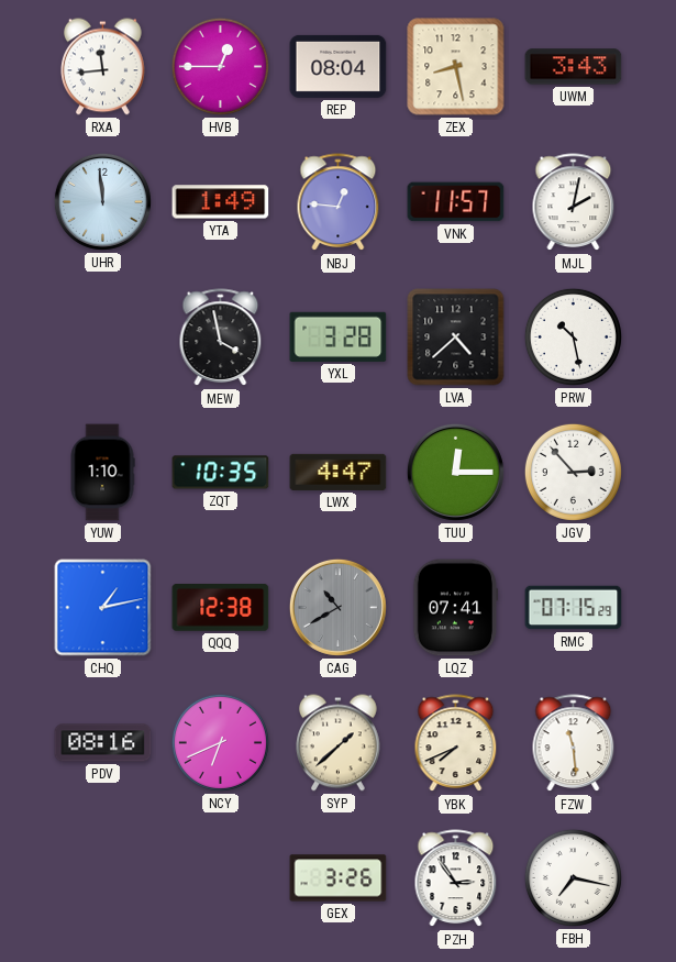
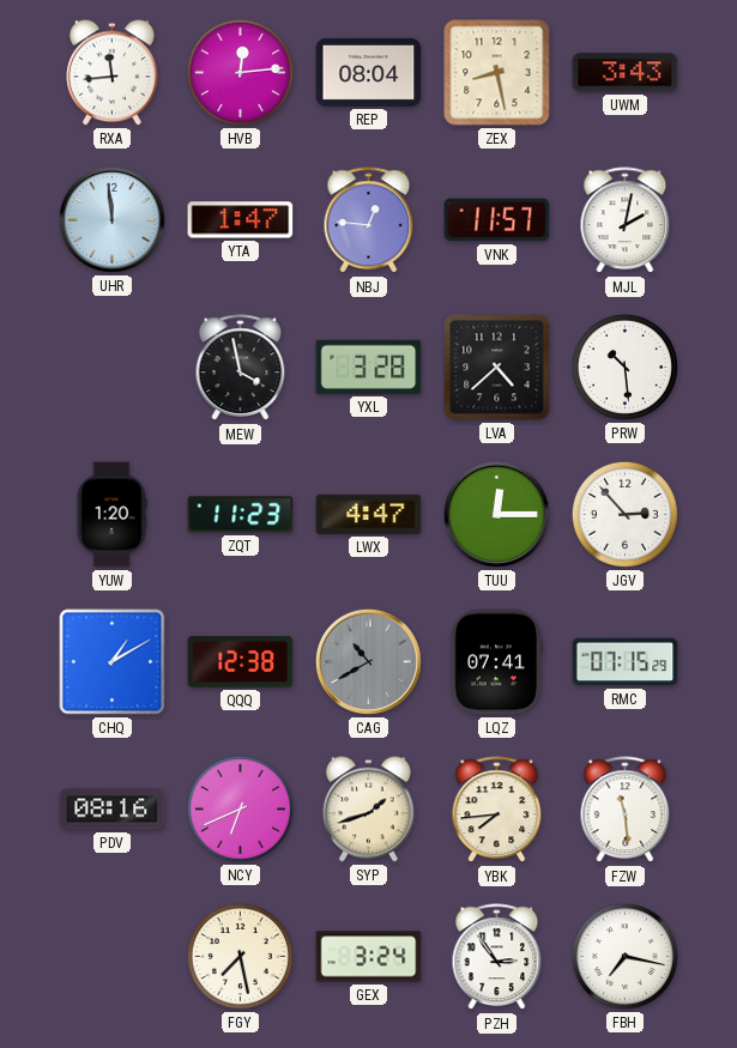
HVB: 12:45 -> 12:14 (240, 72)
YTA: 1:49 -> 1:47 (241, 220)
PRW: 10:28 -> 10:29 (624, 367)
YUW: 1:10 -> 1:20 (111, 515)
ZQT: 10:35 -> 11:23 (241, 515)
CHQ: 1:13 -> 1:10 (113, 662)
SYP: 1:38 -> 1:42 (369, 810)
YBK: 7:41 -> 7:44 (497, 810)
FGY: none -> 7:28 (240, 956)
GEX: 3:26 -> 3:24 (369, 957)
